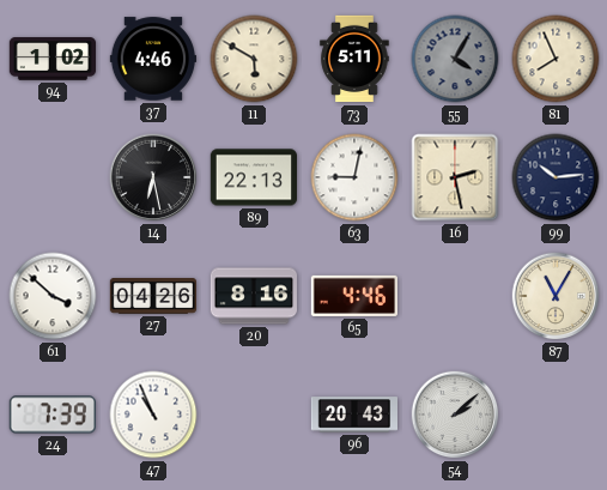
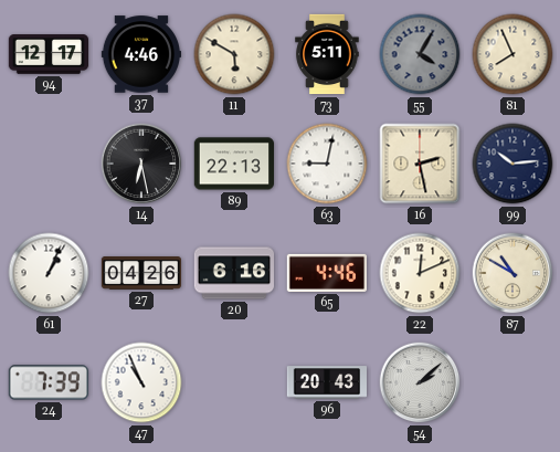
94: 1:02 -> 12:17 (49, 54)
61: 3:52 -> 1:04 (49, 273)
20: 8:16 -> 6:16 (234, 273)
22: none -> 12:11 (420, 273)
87: 11:05 -> 10:50 (513, 273)
